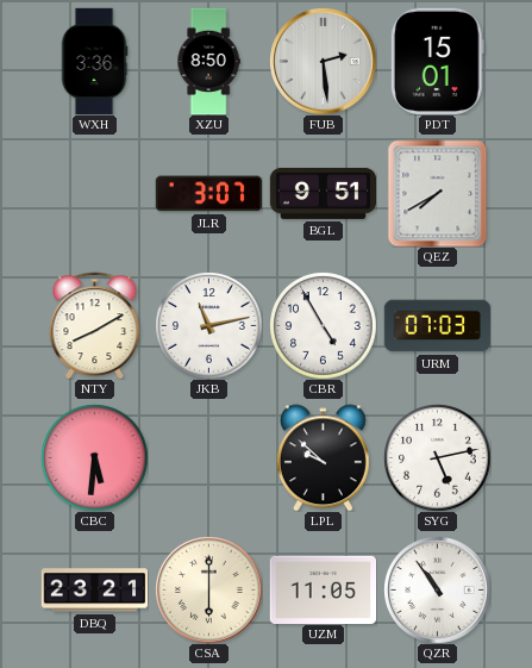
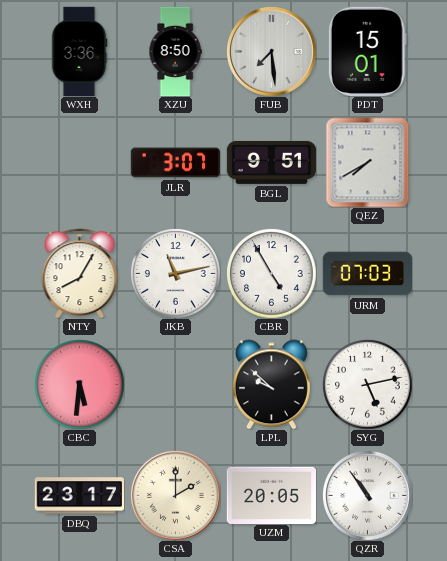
FUB: 2:29 -> 7:29 (272, 52)
NTY: 8:10 -> 8:05 (80, 273)
DBQ: 23:21 -> 23:17 (79, 496)
CSA: 6:00 -> 2:00 (176, 496)
UZM: 11:05 -> 20:05 (271, 495)
